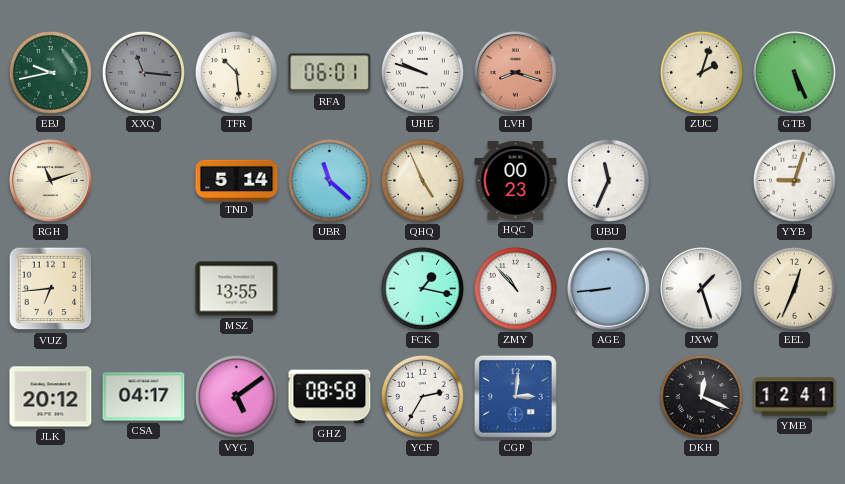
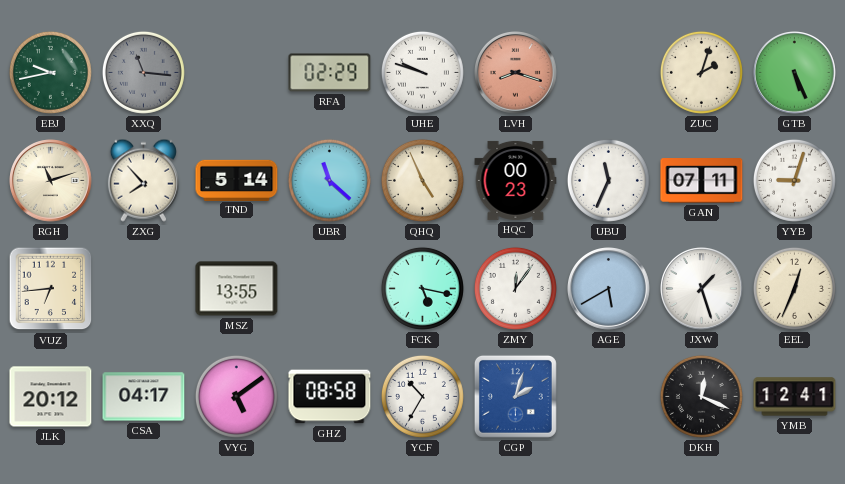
TFR: 10:29 -> none (236, 72)
RFA: 06:01 -> 02:29 (330, 73)
ZXG: none -> 7:53 (143, 180)
GAN: none -> 07:11 (702, 181)
FCK: 1:17 -> 5:17 (422, 288)
ZMY: 10:53 -> 12:06 (515, 288)
AGE: 8:44 -> 5:40 (609, 289)
YCF: 2:35 -> 10:35 (422, 396)
CGP: 3:01 -> 2:03 (515, 396)
